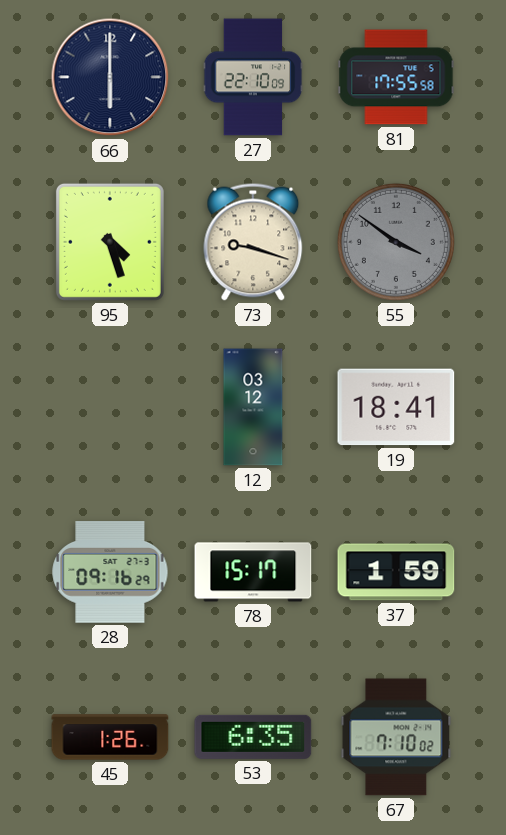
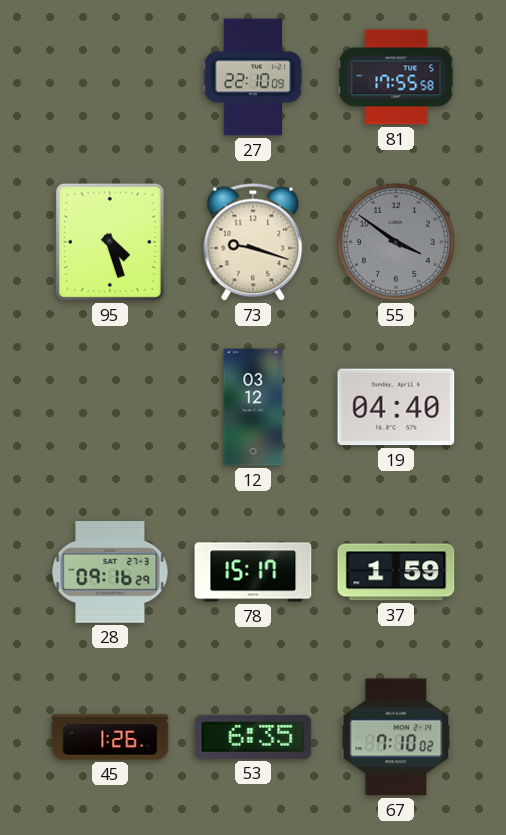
66: 6:00 -> none (110, 77)
19: 18:41 -> 04:40 (396, 407)
